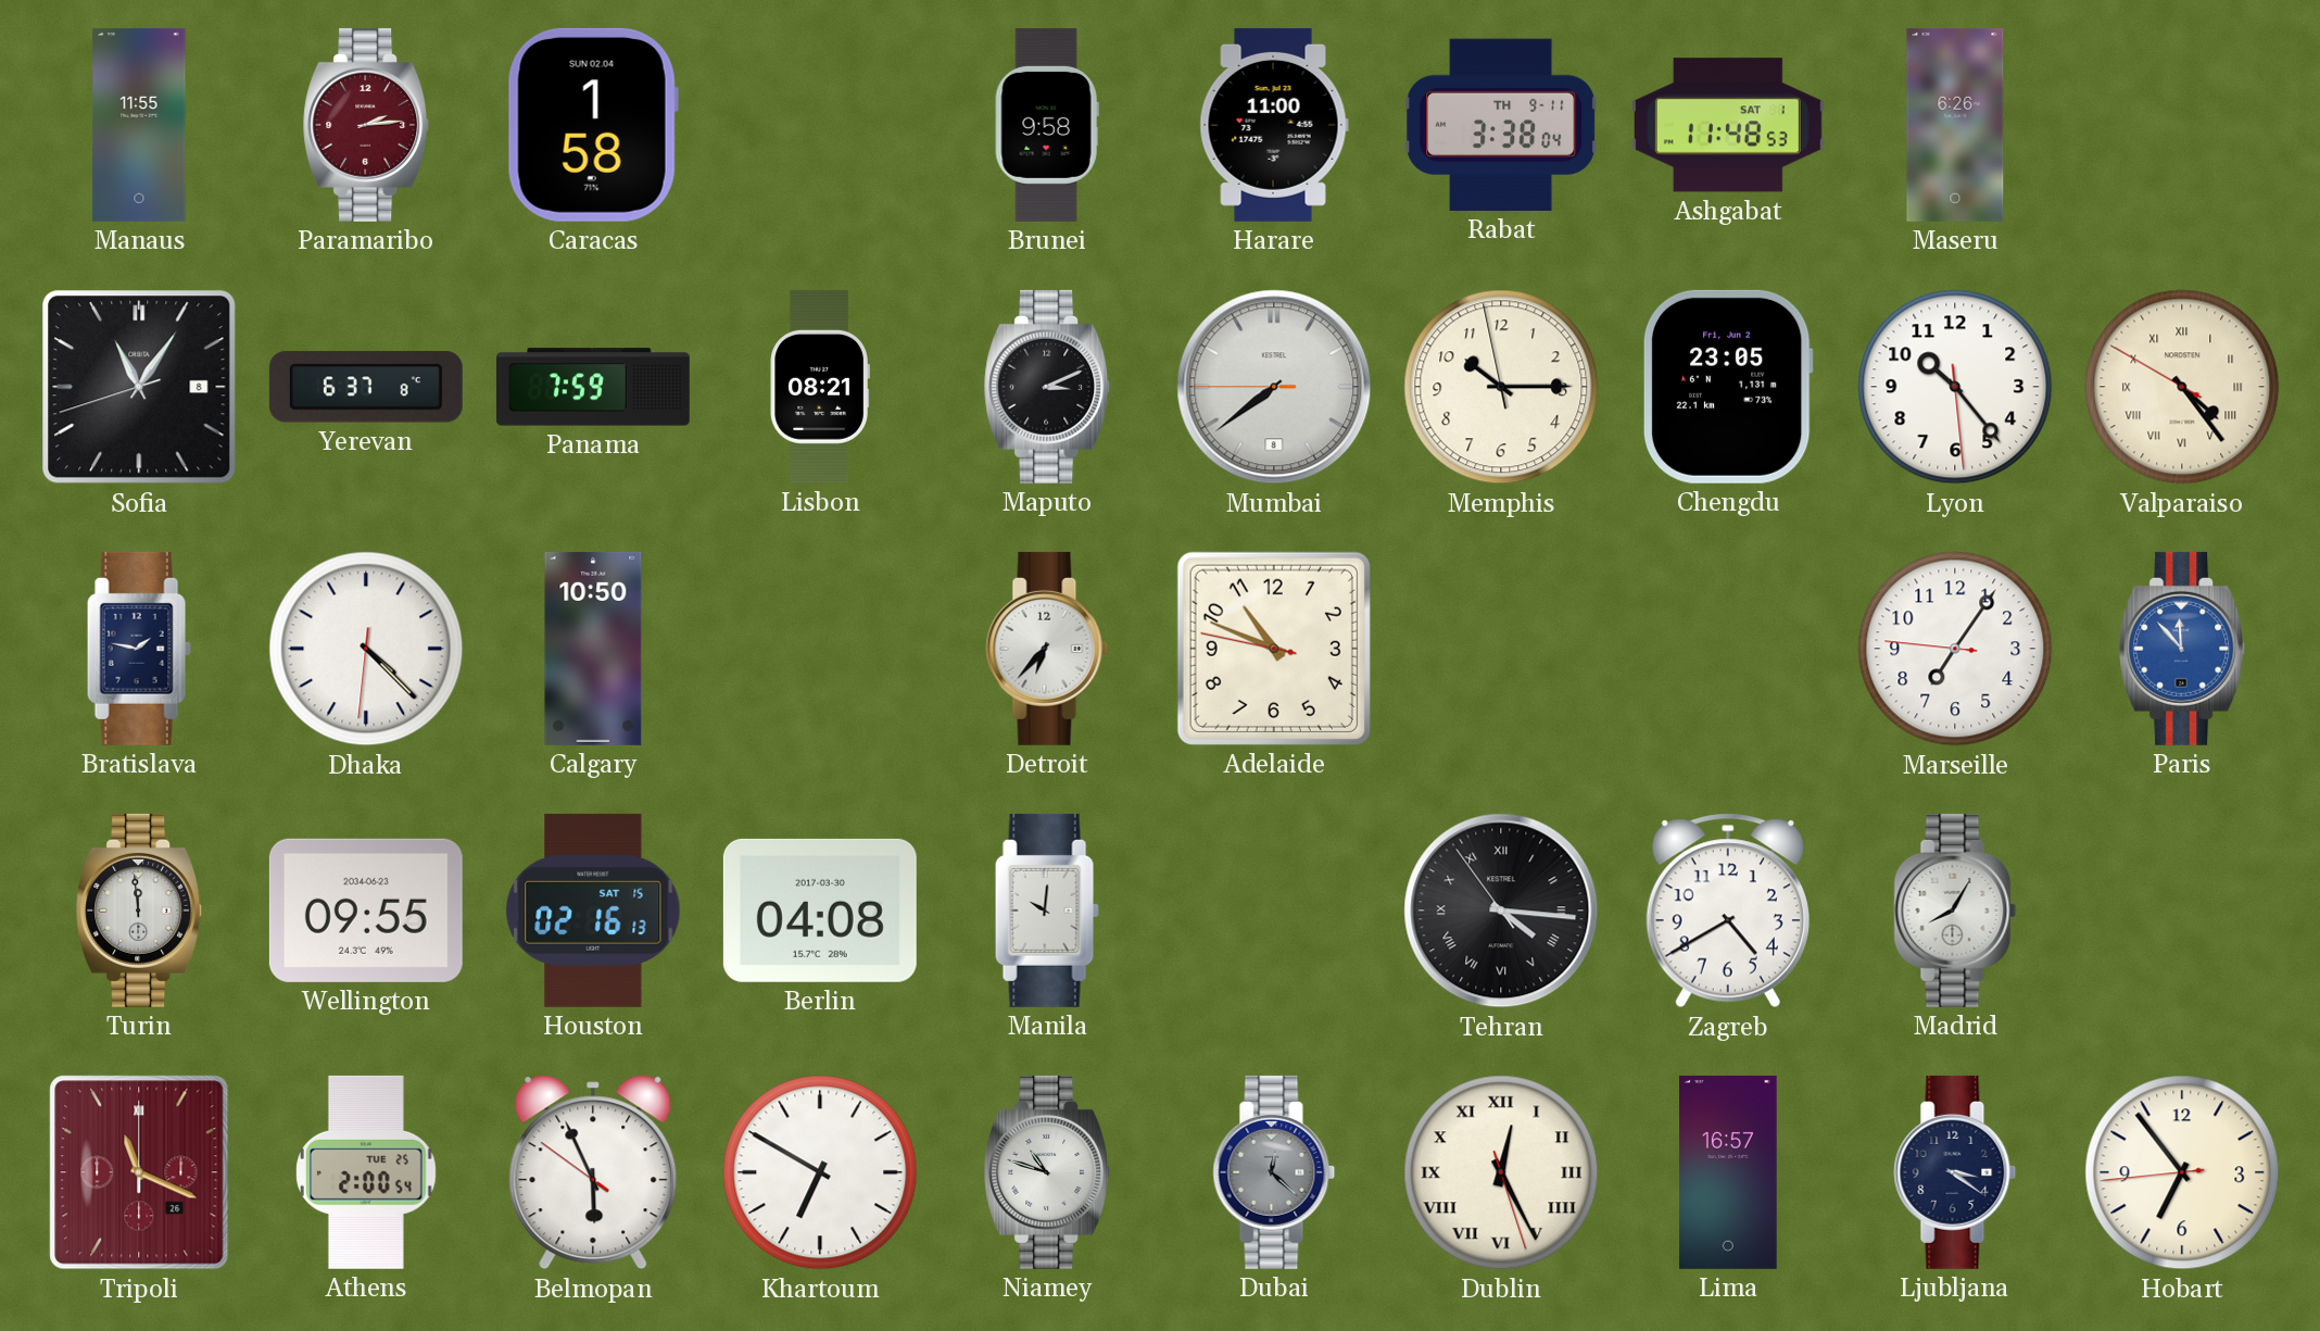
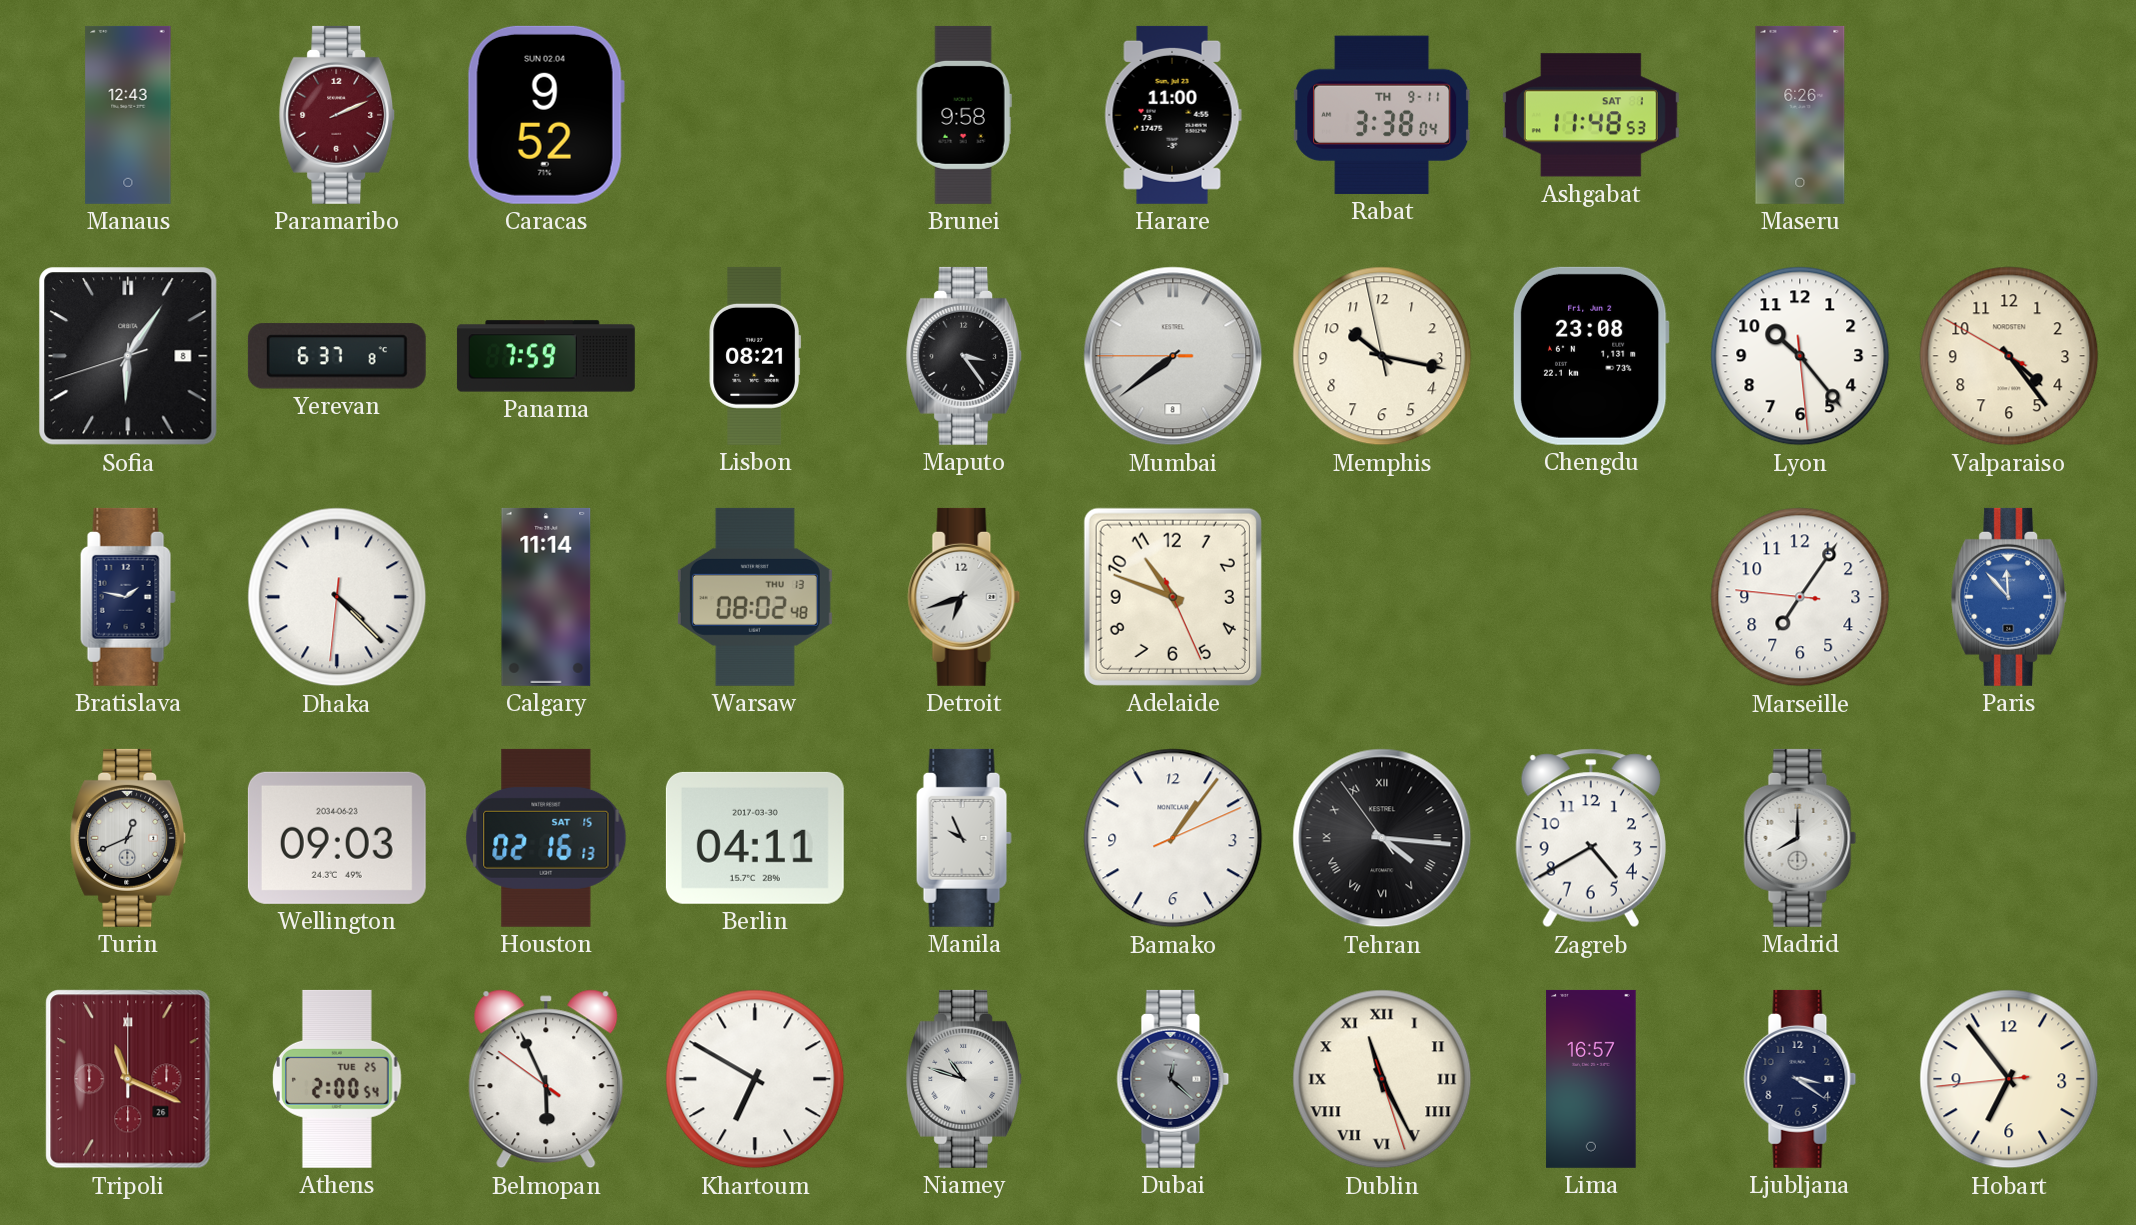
Manaus: 11:55 -> 12:43 (128, 115)
Paramaribo: 2:14 -> 2:11 (337, 115)
Caracas: 1:58 -> 9:52 (546, 115)
Sofia: 11:05 -> 6:05 (128, 356)
Maputo: 3:11 -> 3:24 (964, 356)
Memphis: 10:14 -> 10:16 (1382, 356)
Chengdu: 23:05 -> 23:08 (1591, 356)
Valparaiso numerals: Roman -> Arabic (2009, 356)
Calgary: 10:50 -> 11:14 (546, 597)
Warsaw: none -> 08:02 (755, 597)
Detroit: 6:37 -> 6:42 (964, 597)
Adelaide: 10:48:47 -> 10:48:26 (1173, 597)
Turin: 11:59 -> 12:41 (128, 838)
Wellington: 09:55 -> 09:03 (337, 838)
Berlin: 04:08 -> 04:11 (755, 838)
Manila: 10:01 -> 9:56 (964, 838)
Bamako: none -> 1:06 (1173, 838)
Madrid: 8:05 -> 8:00 (1800, 838)
Dublin: 12:25 -> 11:25 (1382, 1079)
